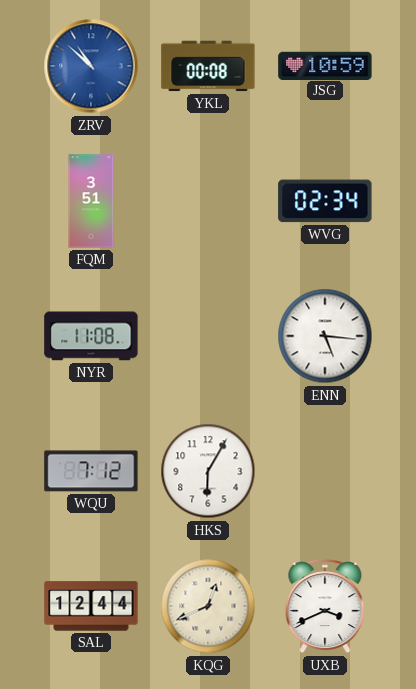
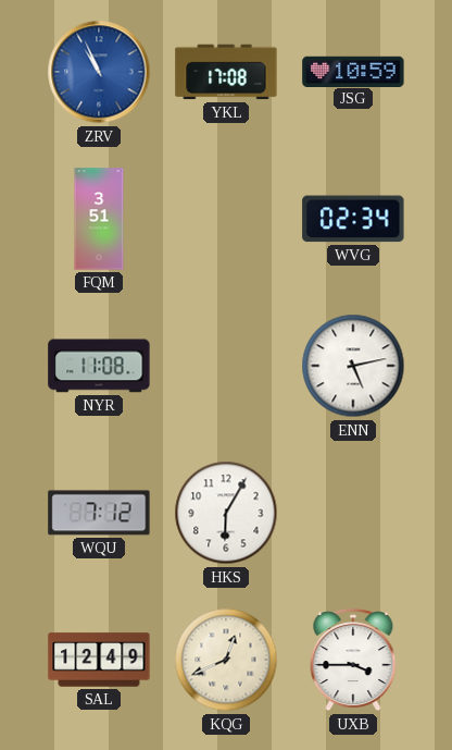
ZRV: 10:52 -> 10:56 (99, 72)
YKL: 00:08 -> 17:08 (226, 72)
ENN: 5:16 -> 5:13 (353, 366)
SAL: 12:44 -> 12:49 (99, 660)
UXB: 3:41 -> 3:45 (353, 661)
